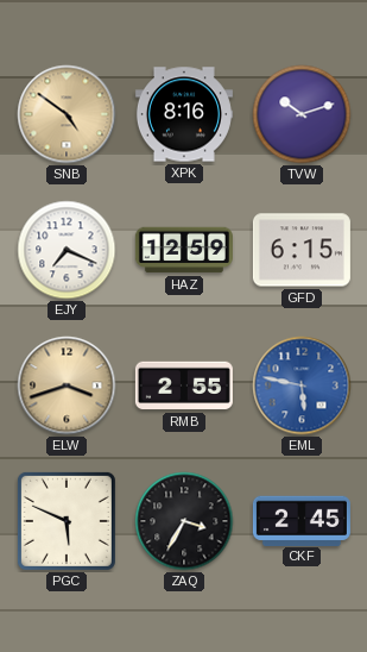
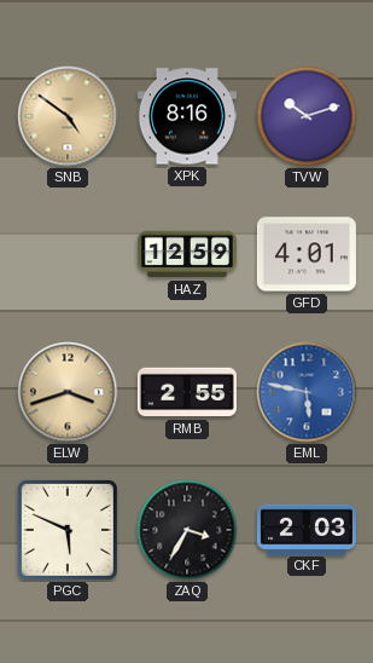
EJY: 7:19 -> none (67, 250)
GFD: 6:15 -> 4:01 (307, 254)
CKF: 2:45 -> 2:03 (307, 529)
